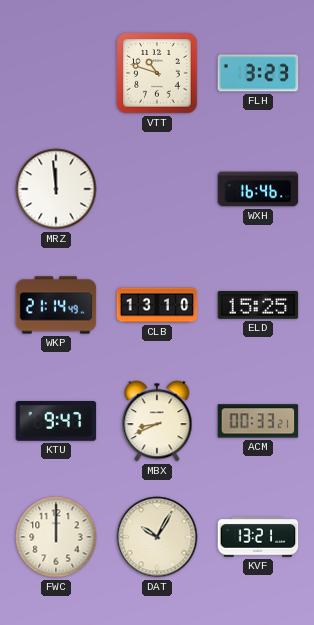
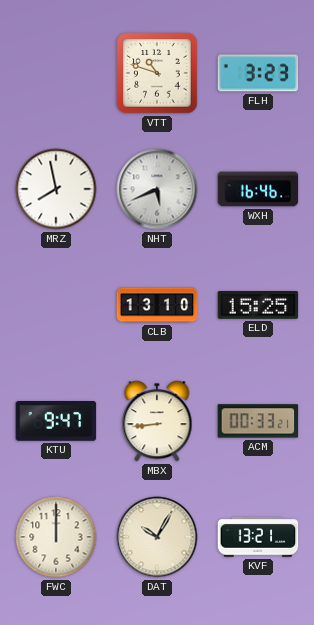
MRZ: 11:59 -> 7:58 (56, 189)
NHT: none -> 5:41 (157, 189)
WKP: 21:14 -> none (56, 305)
MBX: 8:41 -> 8:44 (157, 421)
